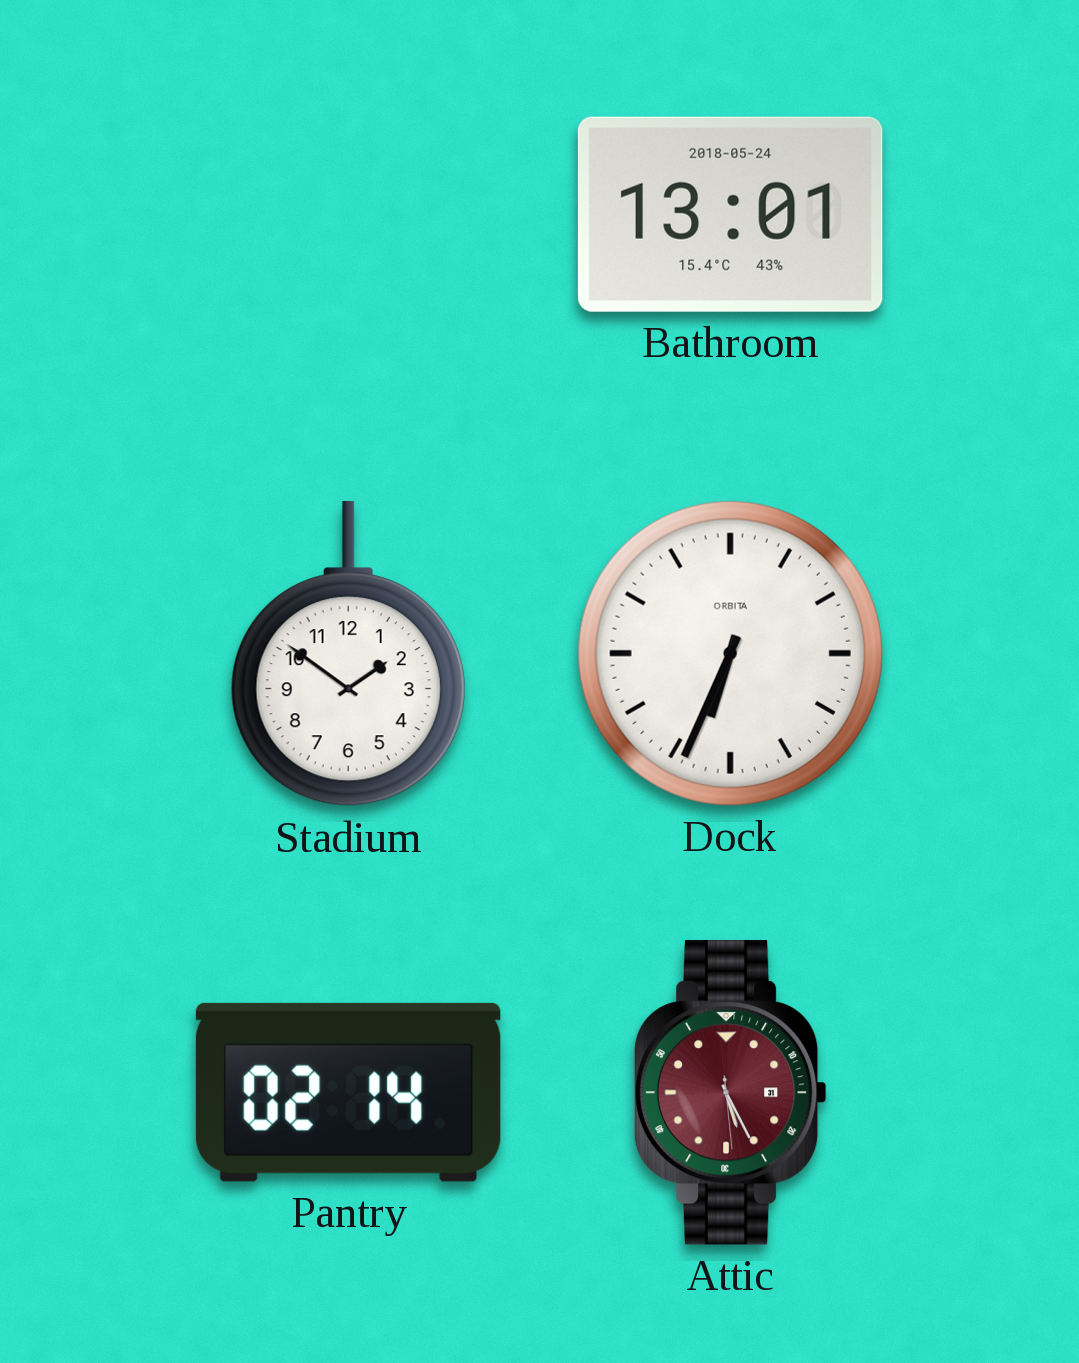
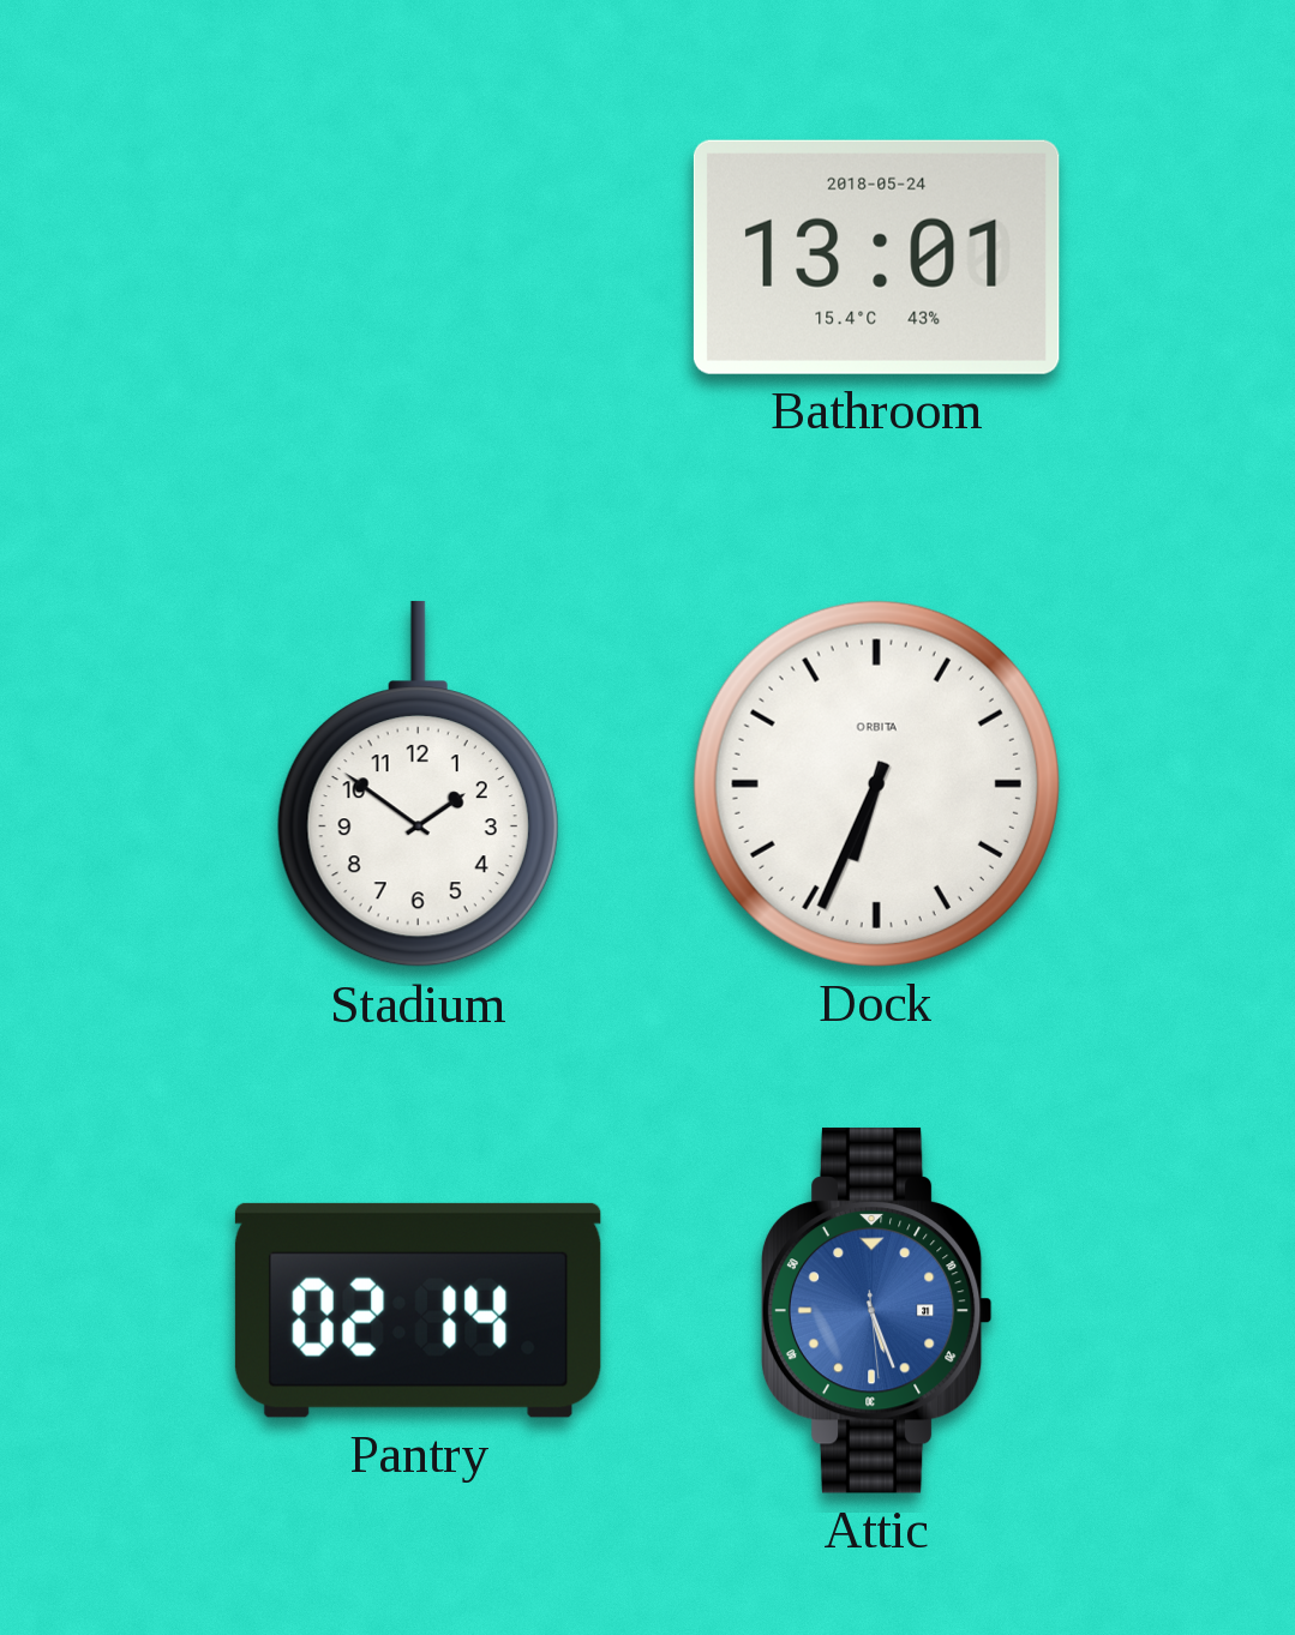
Attic: 5:25 -> 5:26 (876, 1310)
Attic dial: burgundy -> blue (876, 1310)
